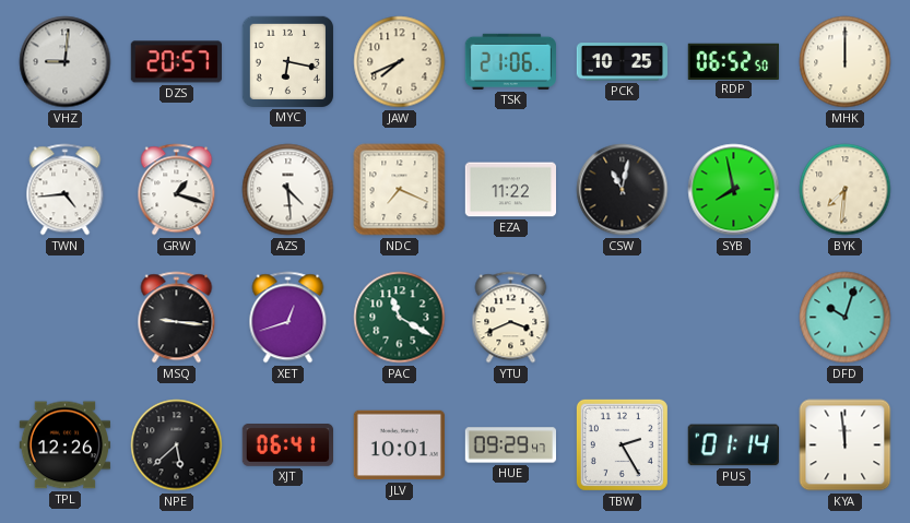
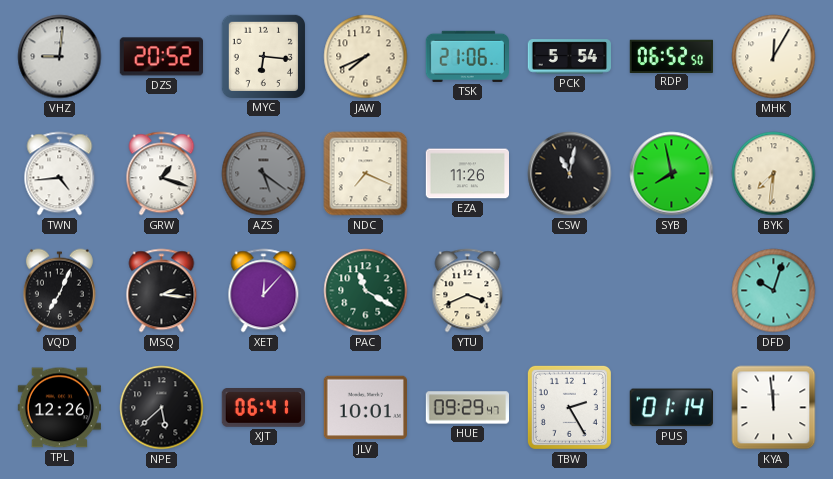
DZS: 20:57 -> 20:52 (161, 57)
MYC: 6:17 -> 6:16 (263, 56)
PCK: 10:25 -> 5:54 (570, 57)
MHK: 12:00 -> 12:05 (774, 57)
AZS: 4:29 -> 5:21 (264, 174)
AZS dial: white -> grey (264, 174)
EZA: 11:22 -> 11:26 (467, 174)
VQD: none -> 7:04 (59, 291)
MSQ: 9:16 -> 2:16 (162, 291)
XET: 12:42 -> 12:07 (264, 291)
